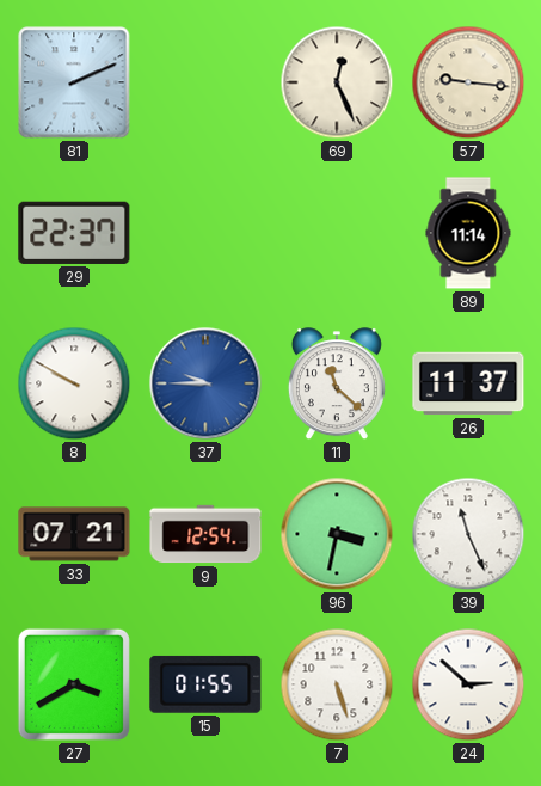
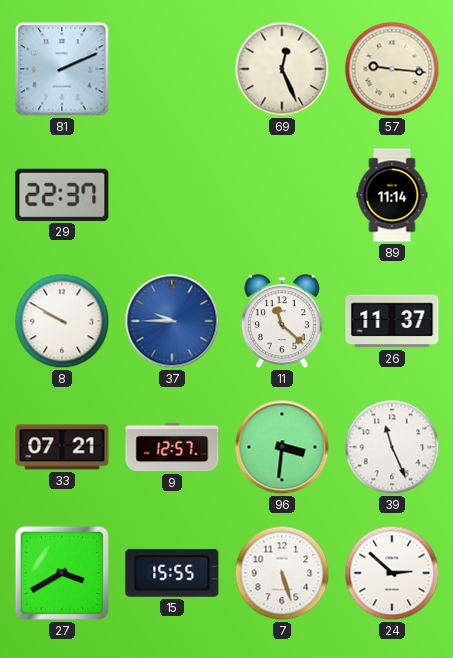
9: 12:54 -> 12:57 (172, 447)
96: 3:32 -> 3:31 (282, 447)
15: 01:55 -> 15:55 (172, 573)
